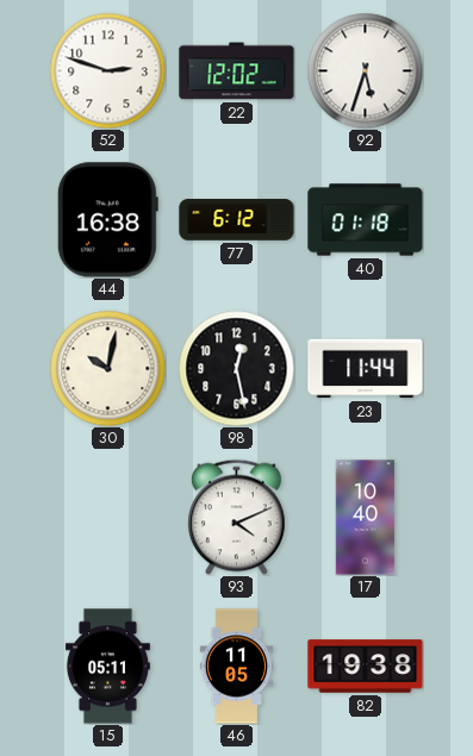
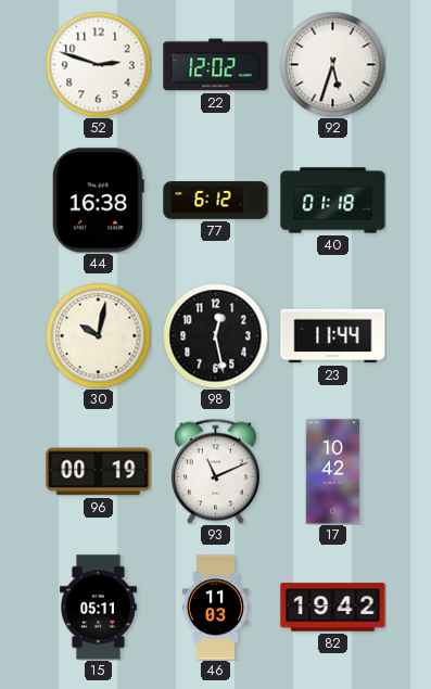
96: none -> 00:19 (99, 472)
93: 4:11 -> 11:11 (216, 471)
17: 10:40 -> 10:42 (333, 472)
46: 11:05 -> 11:03 (215, 608)
82: 19:38 -> 19:42 (333, 608)
